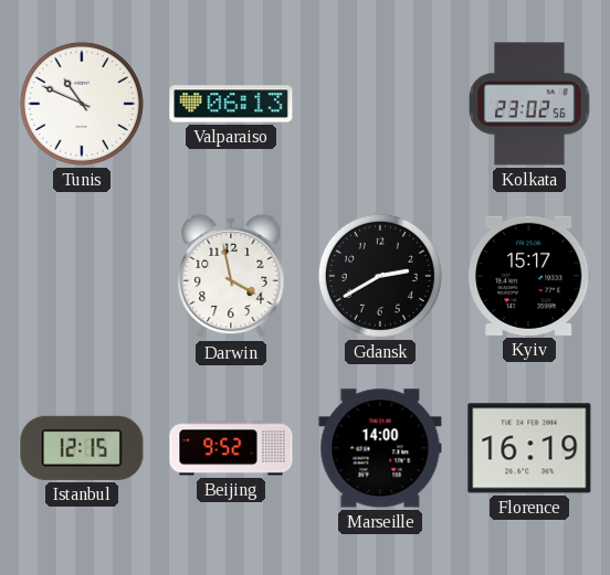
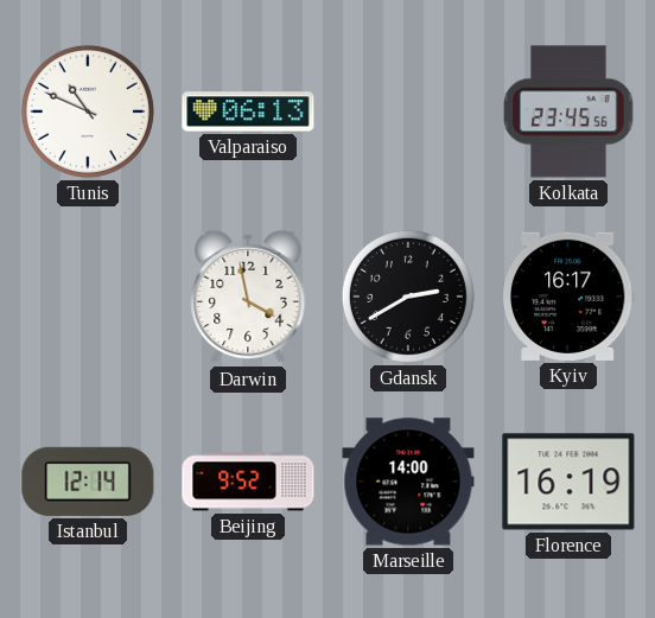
Kolkata: 23:02 -> 23:45 (568, 112)
Kyiv: 15:17 -> 16:17 (568, 297)
Istanbul: 12:15 -> 12:14 (88, 482)
